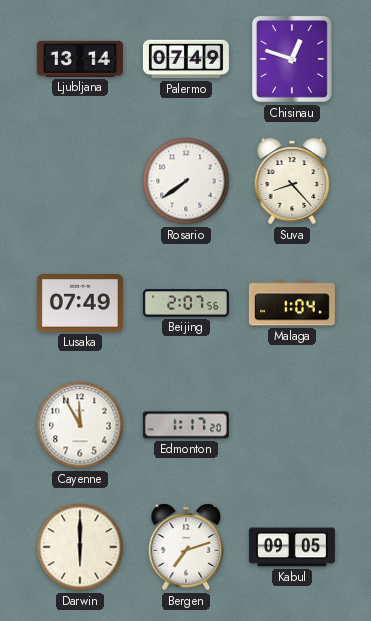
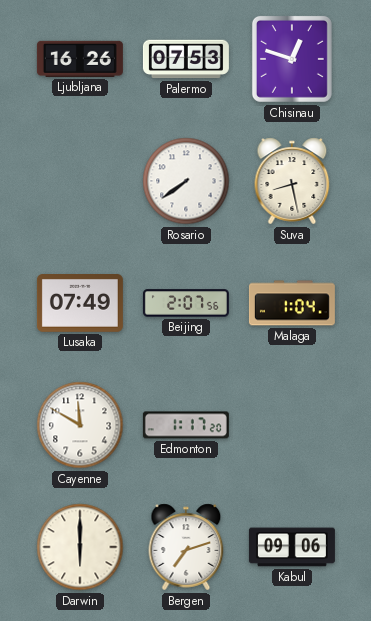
Ljubljana: 13:14 -> 16:26 (80, 59)
Palermo: 07:49 -> 07:53 (186, 59)
Suva: 8:23 -> 8:28 (292, 181)
Cayenne: 11:55 -> 11:50 (80, 425)
Kabul: 09:05 -> 09:06 (292, 547)
